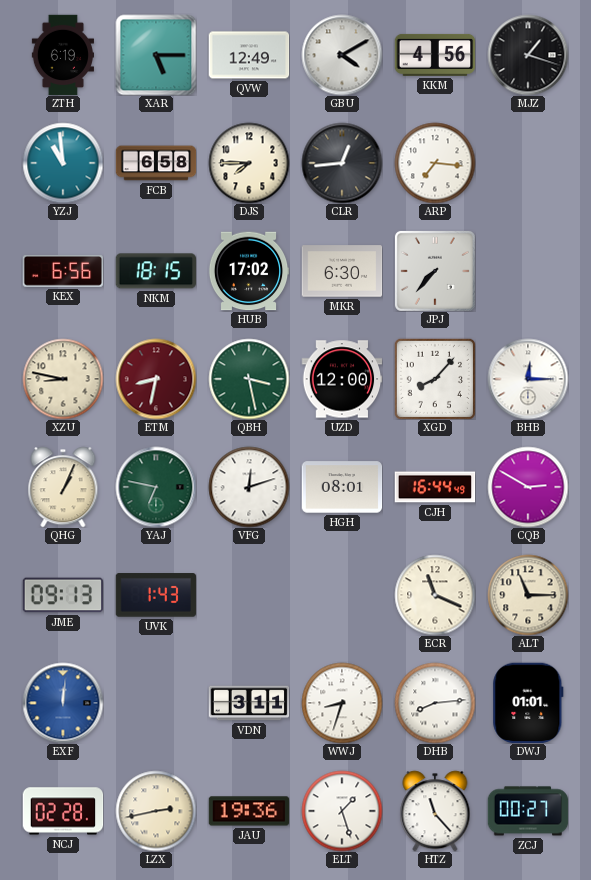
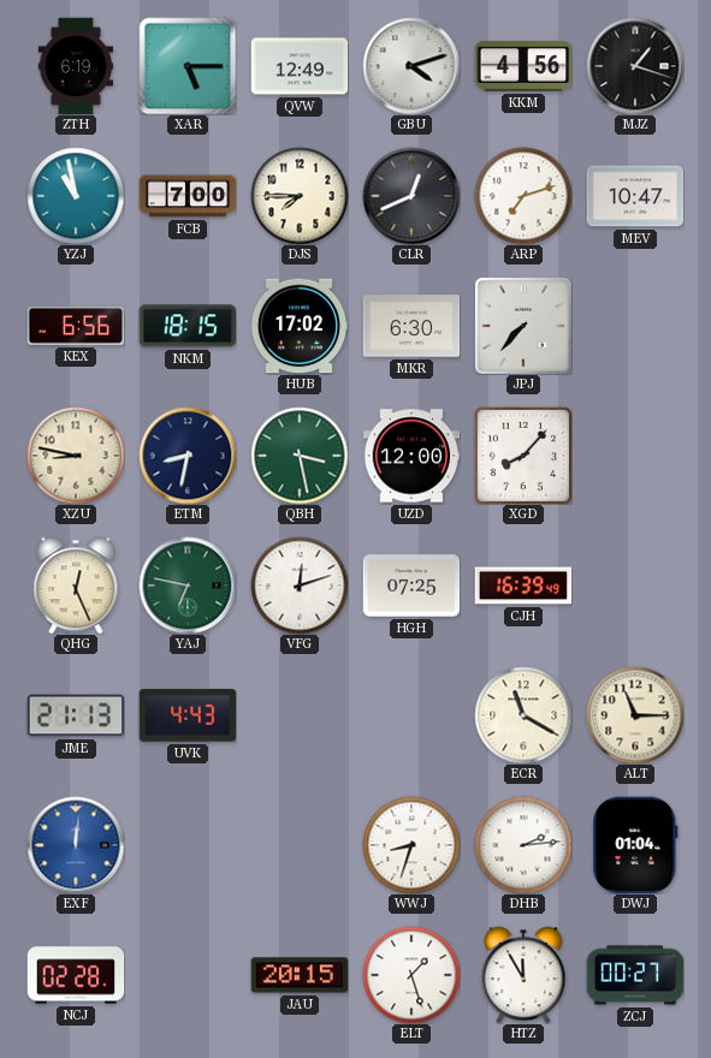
GBU: 4:10 -> 4:12 (411, 66)
YZJ: 10:59 -> 10:58 (76, 196)
FCB: 6:58 -> 7:00 (188, 196)
CLR: 12:44 -> 12:41 (411, 196)
ARP: 7:16 -> 7:12 (523, 196)
MEV: none -> 10:47 (635, 196)
ETM dial: burgundy -> navy (188, 456)
BHB: 12:15 -> none (528, 379)
QHG: 1:04 -> 12:26 (76, 586)
HGH: 08:01 -> 07:25 (411, 586)
CJH: 16:44 -> 16:39 (523, 586)
CQB: 2:50 -> none (528, 487)
JME: 09:13 -> 21:13 (76, 715)
UVK: 1:43 -> 4:43 (188, 715)
ECR: 11:19 -> 11:20 (523, 715)
VDN: 3:11 -> none (249, 703)
DHB: 8:14 -> 2:14 (523, 845)
DWJ: 01:01 -> 01:04 (635, 845)
LZX: 2:43 -> none (156, 811)
JAU: 19:36 -> 20:15 (300, 975)
HTZ: 11:23 -> 11:55 (523, 975)
